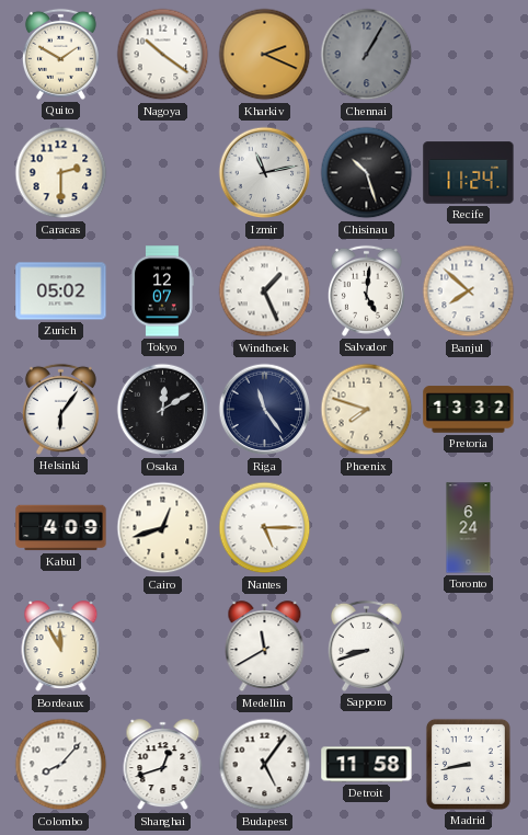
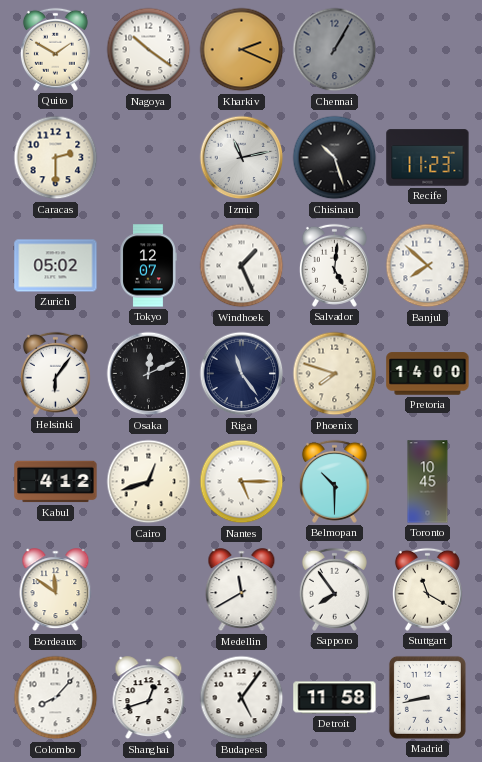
Recife: 11:24 -> 11:23 (428, 158)
Osaka: 12:10 -> 12:11 (149, 374)
Pretoria: 13:32 -> 14:00 (428, 374)
Kabul: 4:09 -> 4:12 (56, 482)
Belmopan: none -> 10:30 (334, 481)
Toronto: 6:24 -> 10:45 (428, 482)
Bordeaux: 11:55 -> 11:51 (56, 590)
Sapporo: 8:42 -> 7:54 (334, 589)
Stuttgart: none -> 11:20 (427, 589)
